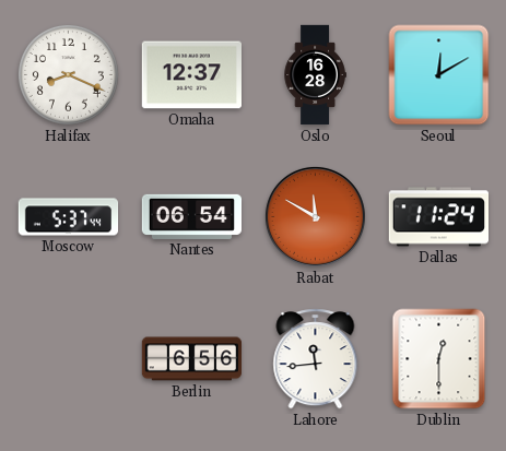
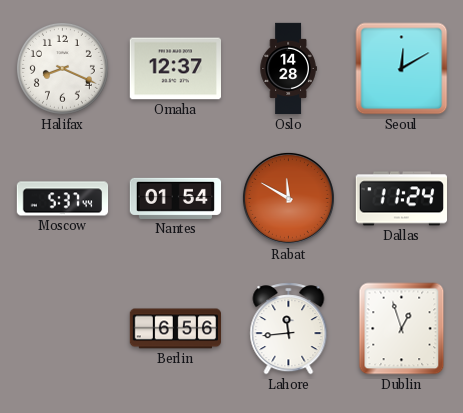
Oslo: 16:28 -> 14:28 (288, 69)
Nantes: 06:54 -> 01:54 (176, 198)
Dublin: 12:30 -> 12:57 (402, 329)
